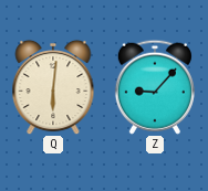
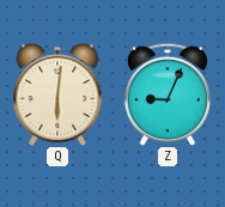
Z: 9:07 -> 9:04 (168, 95)
